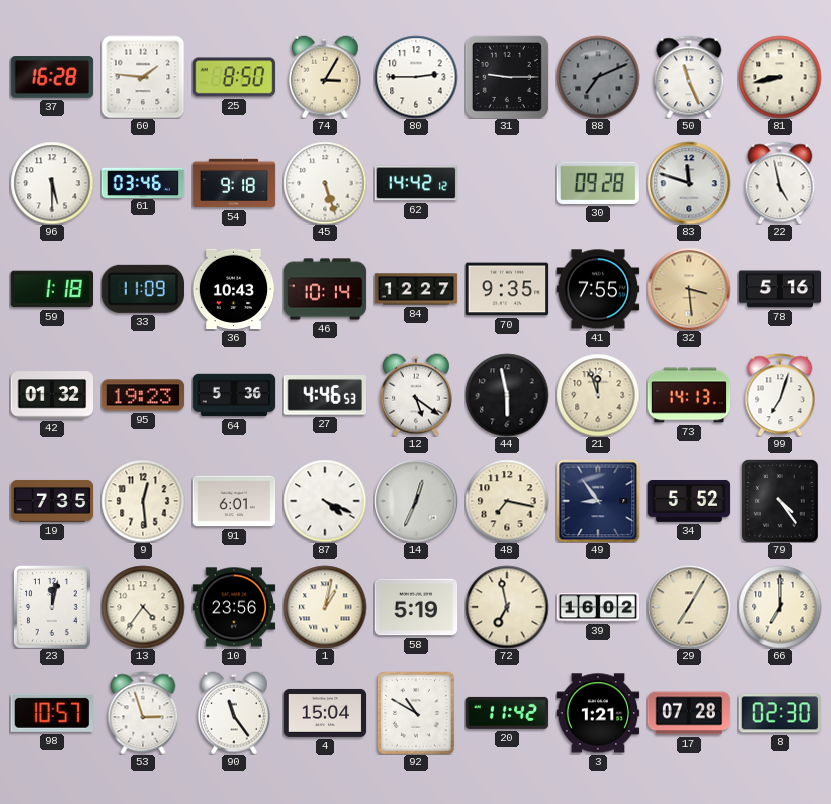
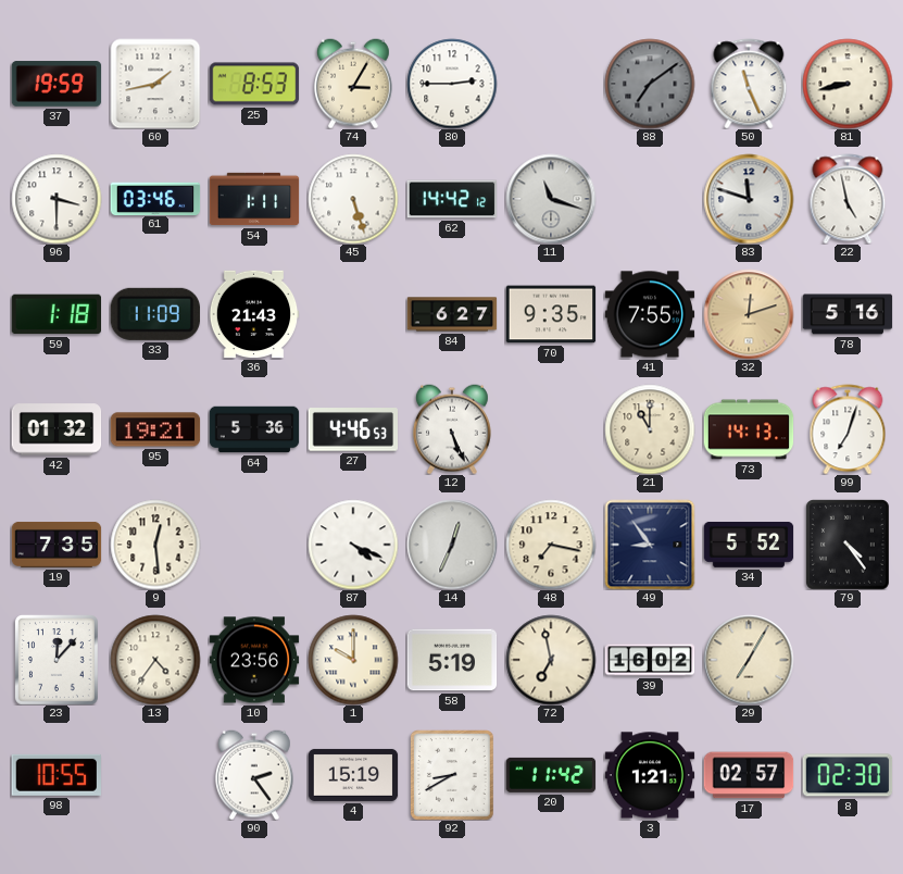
37: 16:28 -> 19:59 (57, 84)
60: 1:46 -> 1:43 (155, 84)
25: 8:50 -> 8:53 (254, 84)
31: 9:15 -> none (507, 77)
88: 7:11 -> 7:09 (650, 84)
96: 5:30 -> 3:30 (57, 199)
54: 9:18 -> 1:11 (254, 199)
11: none -> 11:18 (551, 199)
30: 09:28 -> none (598, 183)
36: 10:43 -> 21:43 (254, 314)
46: 10:14 -> none (325, 289)
84: 12:27 -> 6:27 (452, 314)
32: 3:29 -> 12:12 (749, 314)
95: 19:23 -> 19:21 (155, 429)
12: 5:21 -> 5:26 (452, 429)
44: 5:58 -> none (507, 395)
21: 11:57 -> 11:00 (650, 429)
91: 6:01 -> none (234, 501)
23: 12:02 -> 12:07 (57, 660)
1: 1:02 -> 10:00 (353, 660)
66: 7:00 -> none (780, 607)
98: 10:57 -> 10:55 (55, 775)
53: 2:57 -> none (143, 713)
90: 11:24 -> 2:24 (254, 775)
4: 15:04 -> 15:19 (353, 775)
92: 10:50 -> 8:40 (452, 775)
17: 07:28 -> 02:57 (749, 775)
